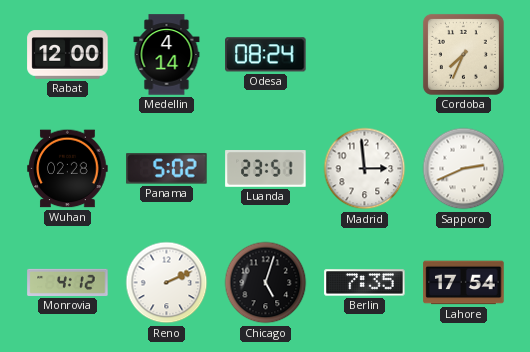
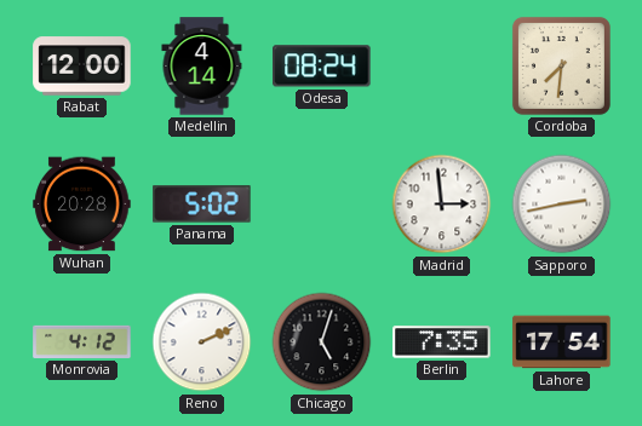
Cordoba: 7:34 -> 7:31 (561, 65)
Wuhan: 02:28 -> 20:28 (82, 205)
Luanda: 23:51 -> none (266, 169)
Sapporo: 2:41 -> 2:43 (562, 205)
